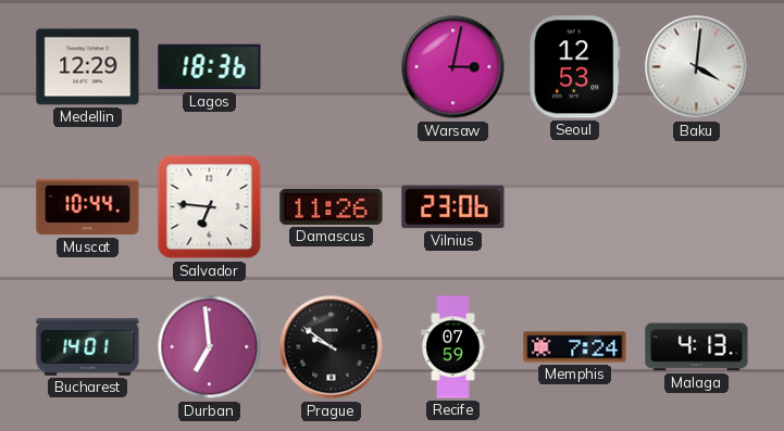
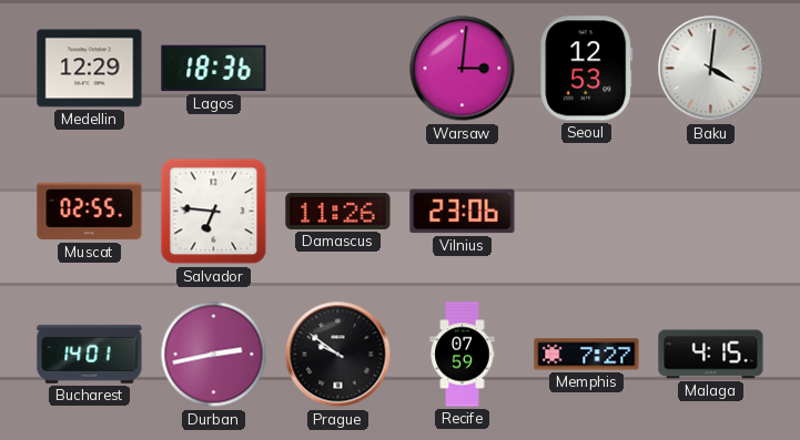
Warsaw: 3:02 -> 3:01 (463, 69)
Muscat: 10:44 -> 02:55 (90, 212)
Durban: 6:59 -> 2:43 (214, 355)
Memphis: 7:24 -> 7:27 (587, 355)
Malaga: 4:13 -> 4:15 (711, 355)
